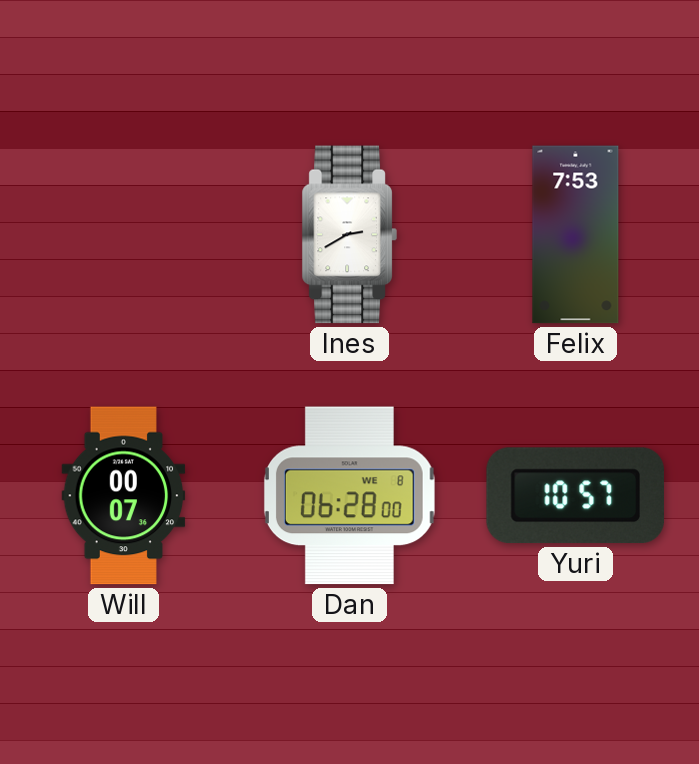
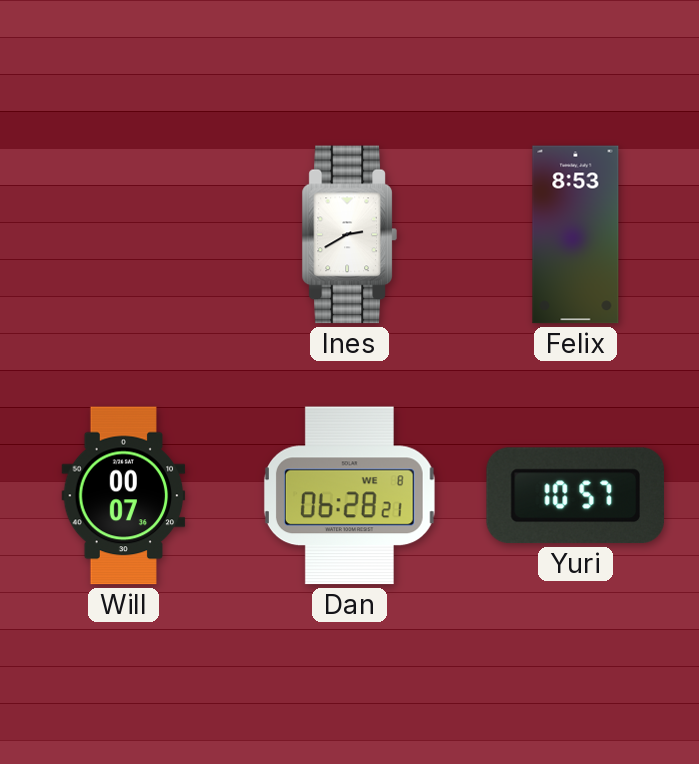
Felix: 7:53 -> 8:53 (576, 235)
Dan: 06:28:00 -> 06:28:21 (349, 496)
